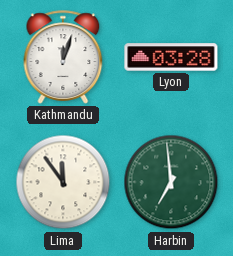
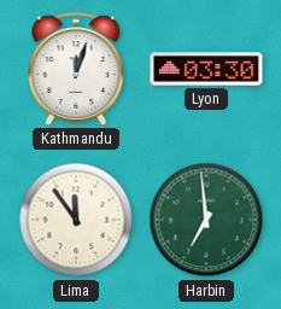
Lyon: 03:28 -> 03:30 (206, 69)
